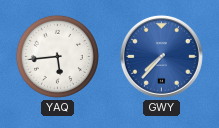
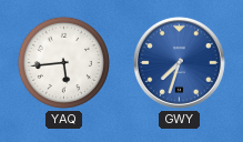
GWY: 7:37 -> 7:33 (179, 62)
